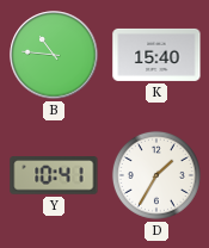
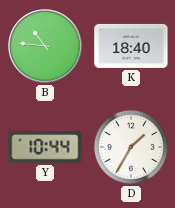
K: 15:40 -> 18:40 (131, 46)
Y: 10:41 -> 10:44 (45, 147)
